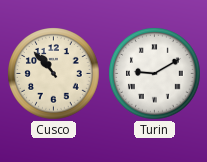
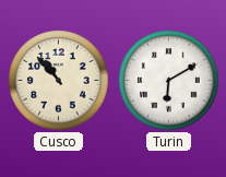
Turin: 9:10 -> 6:10 (169, 81)
